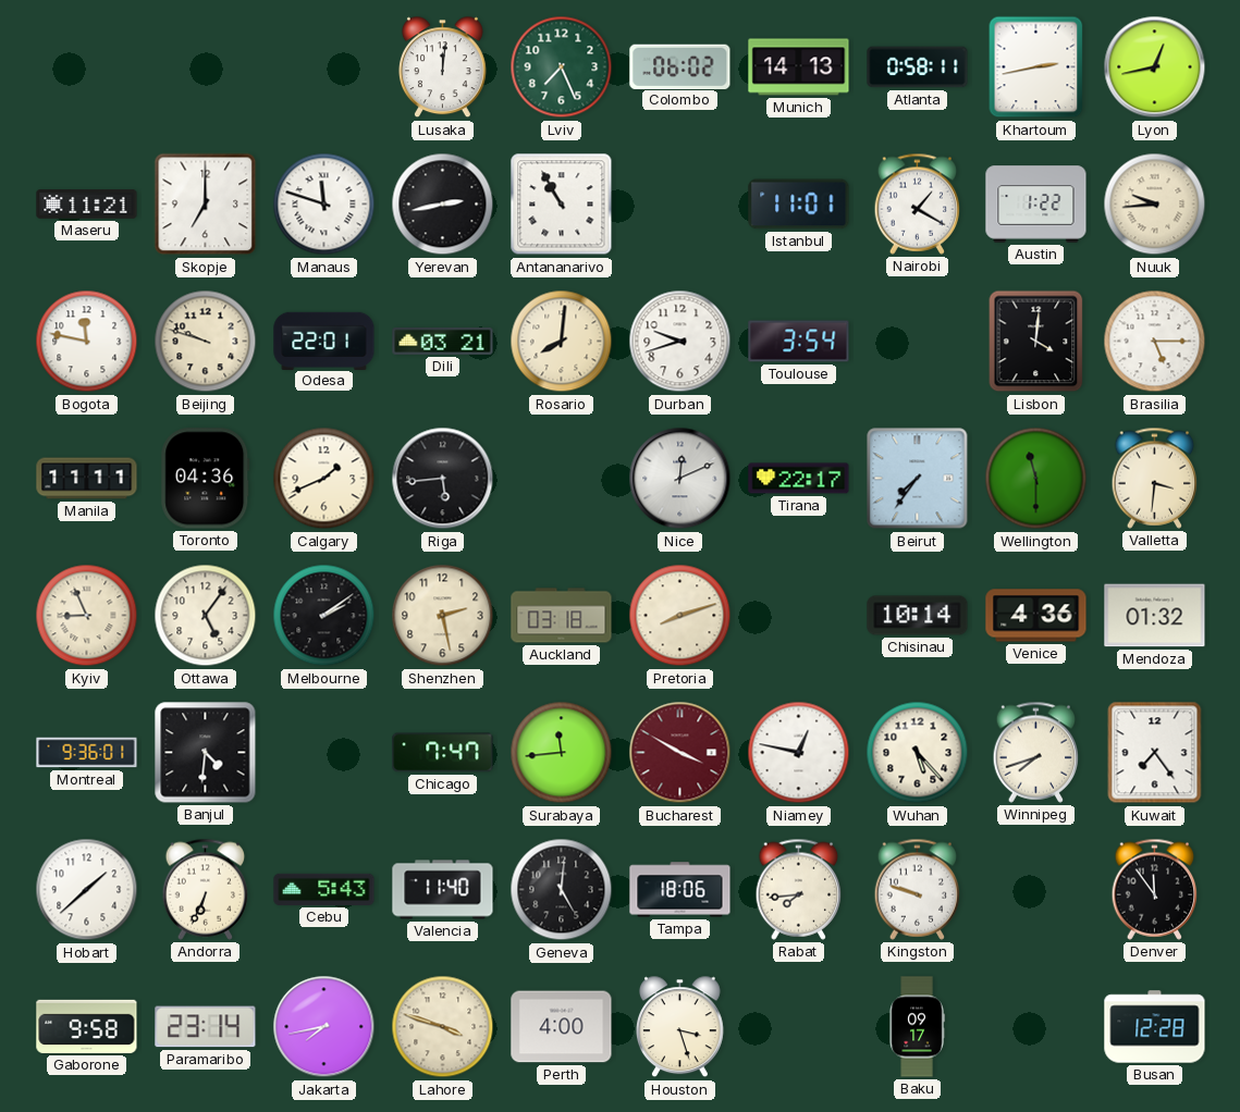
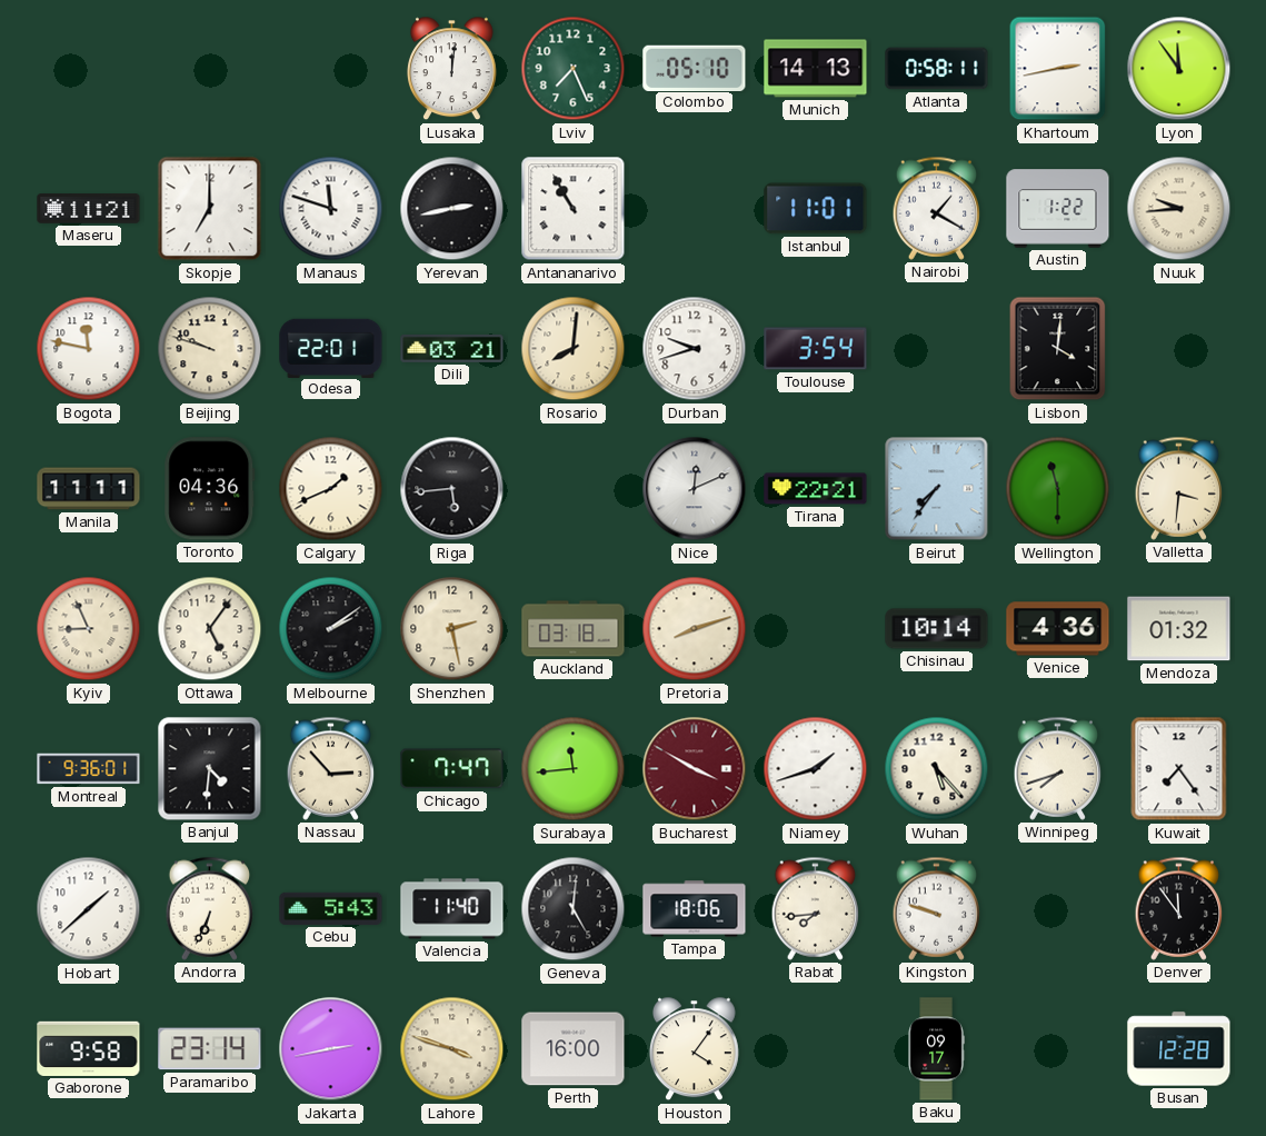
Colombo: 06:02 -> 05:10 (695, 68)
Lyon: 12:43 -> 11:54 (1179, 69)
Brasilia: 5:15 -> none (1155, 342)
Tirana: 22:17 -> 22:21 (816, 489)
Nassau: none -> 2:53 (331, 768)
Niamey: 12:47 -> 1:42 (816, 769)
Jakarta: 7:43 -> 2:43 (331, 1049)
Perth: 4:00 -> 16:00 (574, 1049)
Houston: 3:27 -> 4:06 (694, 1049)
